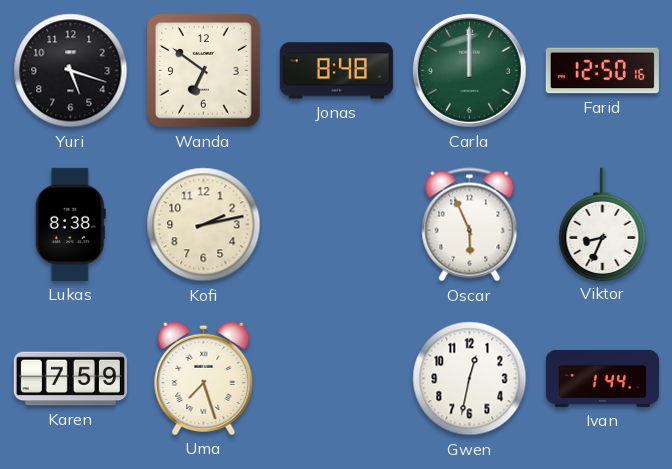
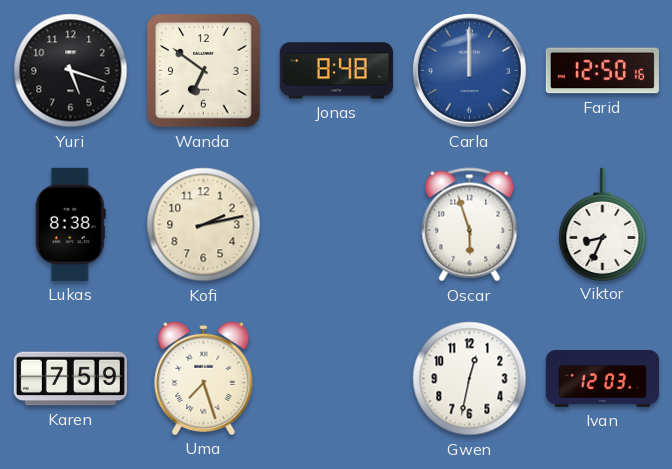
Carla dial: green -> blue (470, 71)
Oscar: 5:56 -> 5:57 (470, 225)
Ivan: 1:44 -> 12:03 (602, 378)
